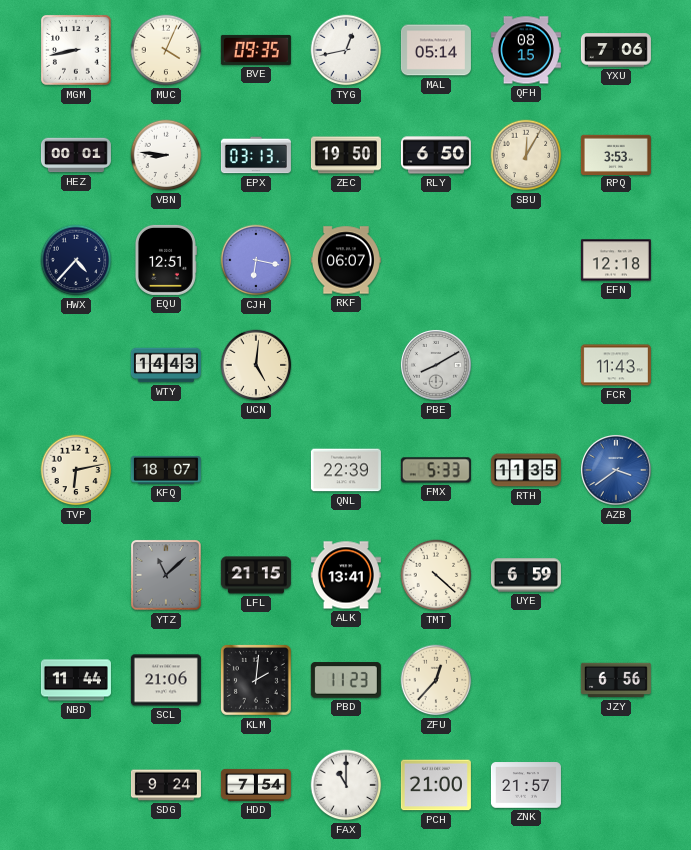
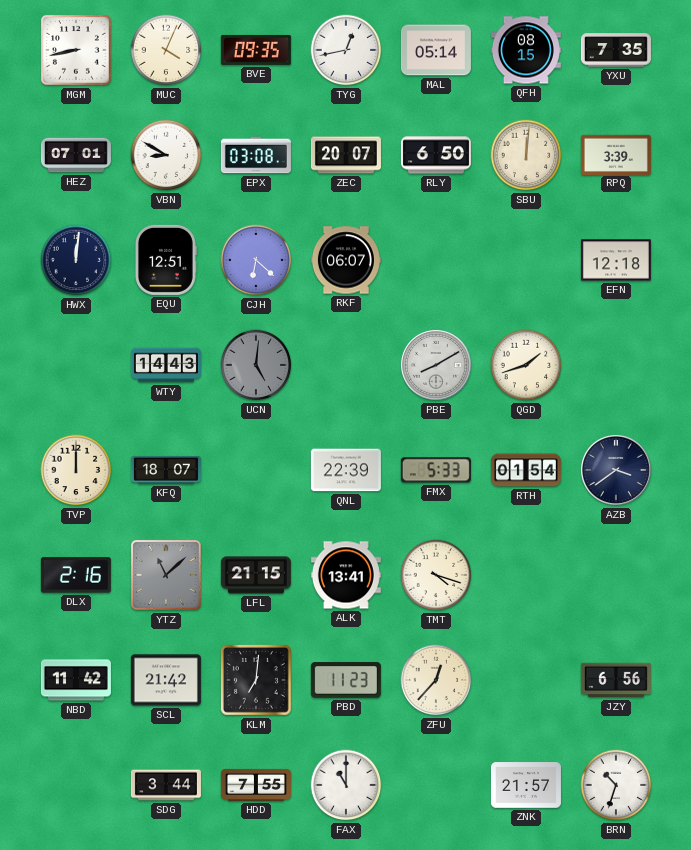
YXU: 7:06 -> 7:35 (616, 50)
HEZ: 00:01 -> 07:01 (76, 155)
VBN: 8:46 -> 8:50 (166, 155)
EPX: 03:13 -> 03:08 (256, 155)
ZEC: 19:50 -> 20:07 (346, 155)
SBU: 12:05 -> 12:01 (526, 155)
RPQ: 3:53 -> 3:39 (616, 154)
HWX: 4:37 -> 12:01 (76, 260)
CJH: 6:17 -> 6:22 (256, 260)
UCN dial: cream -> grey (256, 365)
QGD: none -> 1:42 (526, 365)
FCR: 11:43 -> none (616, 365)
TVP: 6:13 -> 12:00 (76, 470)
RTH: 11:35 -> 01:54 (526, 470)
AZB dial: blue -> navy (616, 470)
DLX: none -> 2:16 (76, 575)
TMT: 4:22 -> 4:18 (436, 575)
UYE: 6:59 -> none (526, 575)
NBD: 11:44 -> 11:42 (76, 680)
SCL: 21:06 -> 21:42 (166, 680)
KLM: 2:01 -> 7:01 (256, 680)
SDG: 9:24 -> 3:44 (166, 785)
HDD: 7:54 -> 7:55 (256, 785)
PCH: 21:00 -> none (436, 785)
BRN: none -> 10:33 (616, 785)
